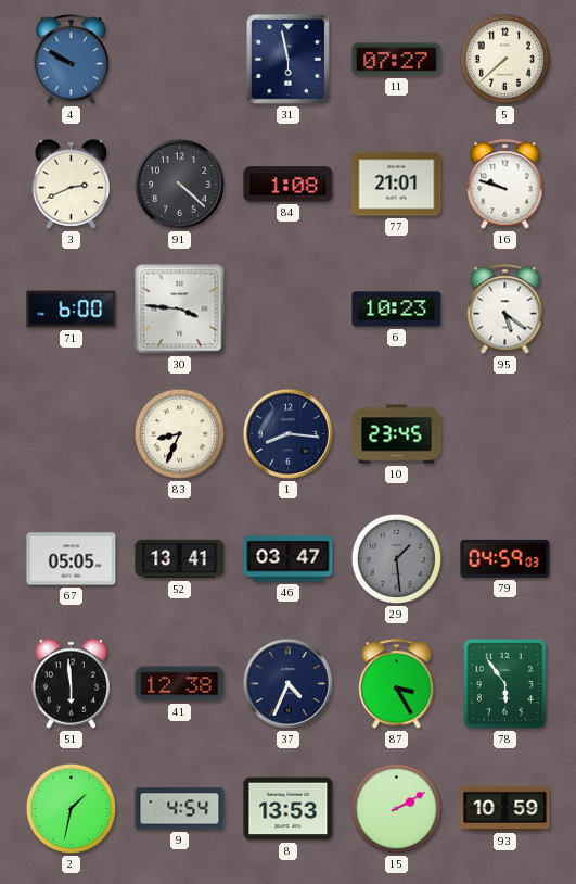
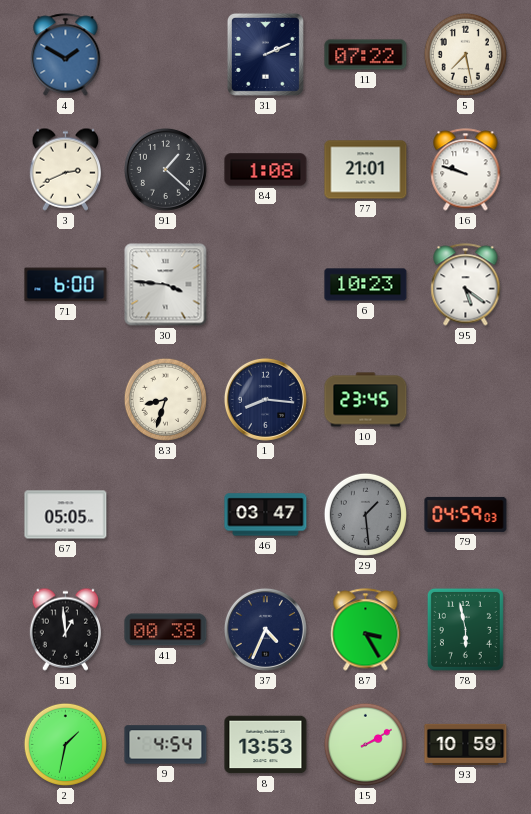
4: 9:50 -> 1:50 (66, 55)
31: 5:58 -> 2:11 (265, 54)
11: 07:27 -> 07:22 (366, 55)
5: 7:38 -> 7:28 (465, 54)
91: 4:22 -> 1:22 (165, 169)
83: 8:34 -> 8:33 (165, 399)
52: 13:41 -> none (180, 559)
51: 5:59 -> 12:59 (66, 629)
41: 12:38 -> 00:38 (166, 630)
78: 5:54 -> 5:58 (465, 629)
